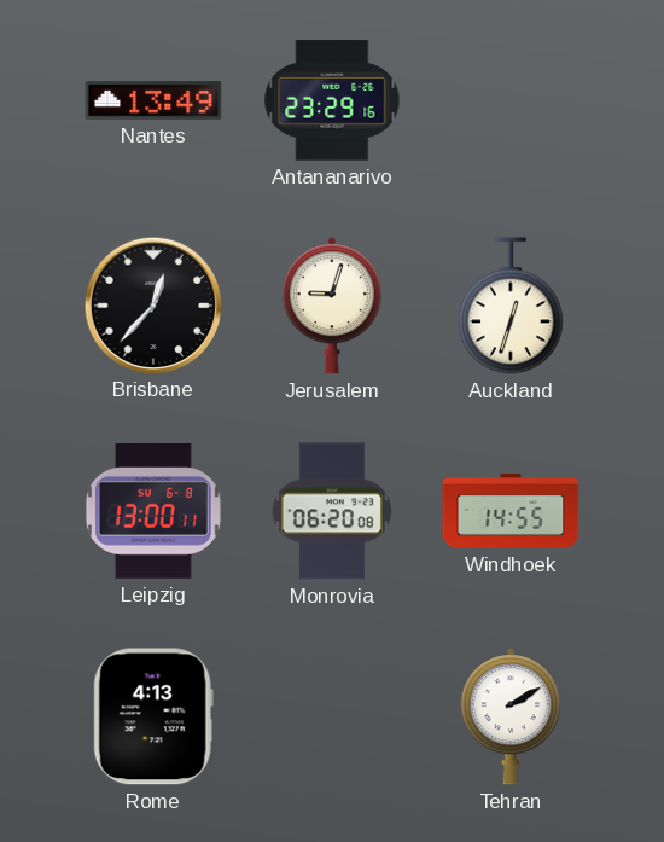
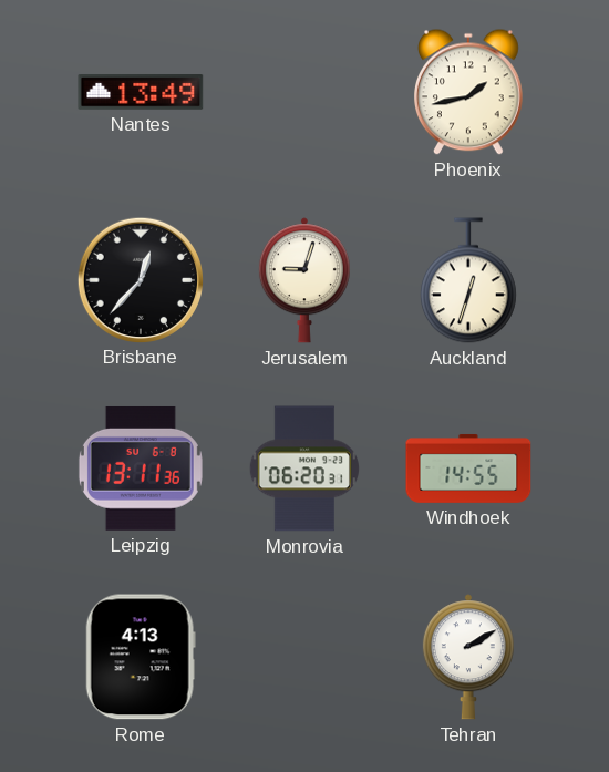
Antananarivo: 23:29 -> none (332, 100)
Phoenix: none -> 1:43 (469, 92)
Leipzig: 13:00 -> 13:11 (141, 469)
Monrovia: 06:20:08 -> 06:20:31 (304, 469)
